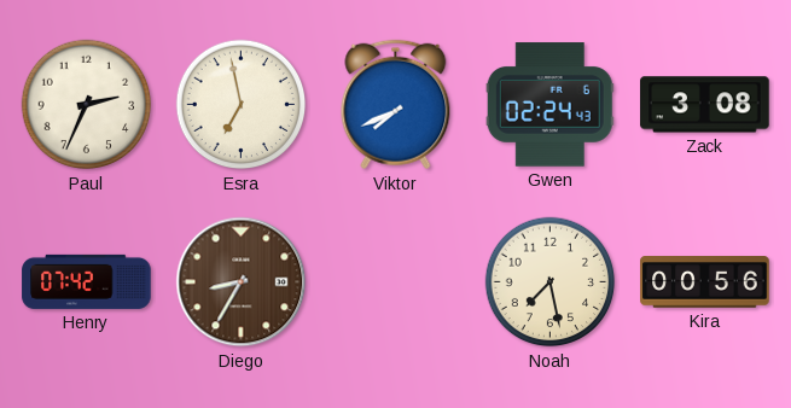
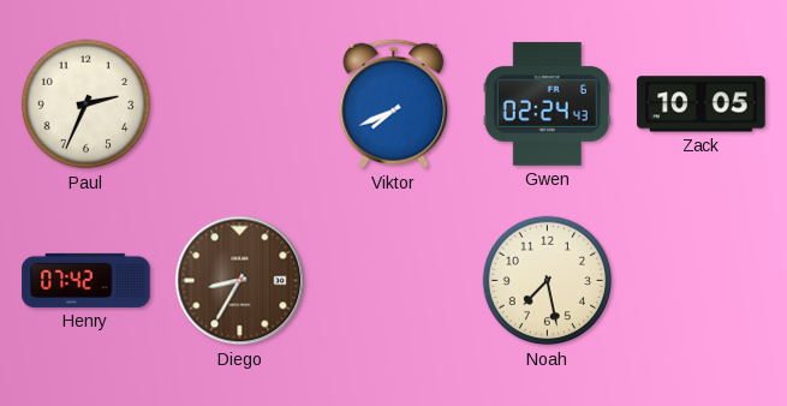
Esra: 6:58 -> none (242, 105)
Zack: 3:08 -> 10:05 (702, 105)
Kira: 00:56 -> none (705, 282)
